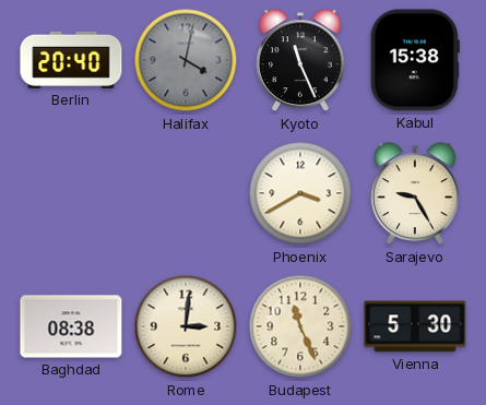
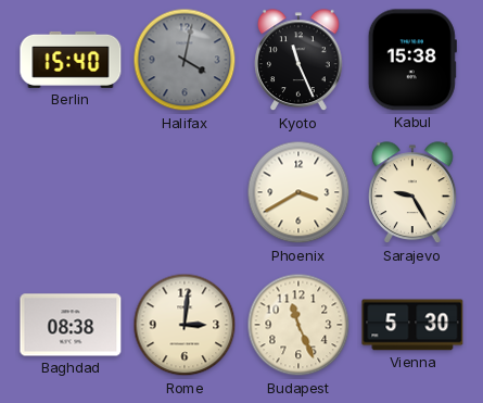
Berlin: 20:40 -> 15:40 (71, 60)
